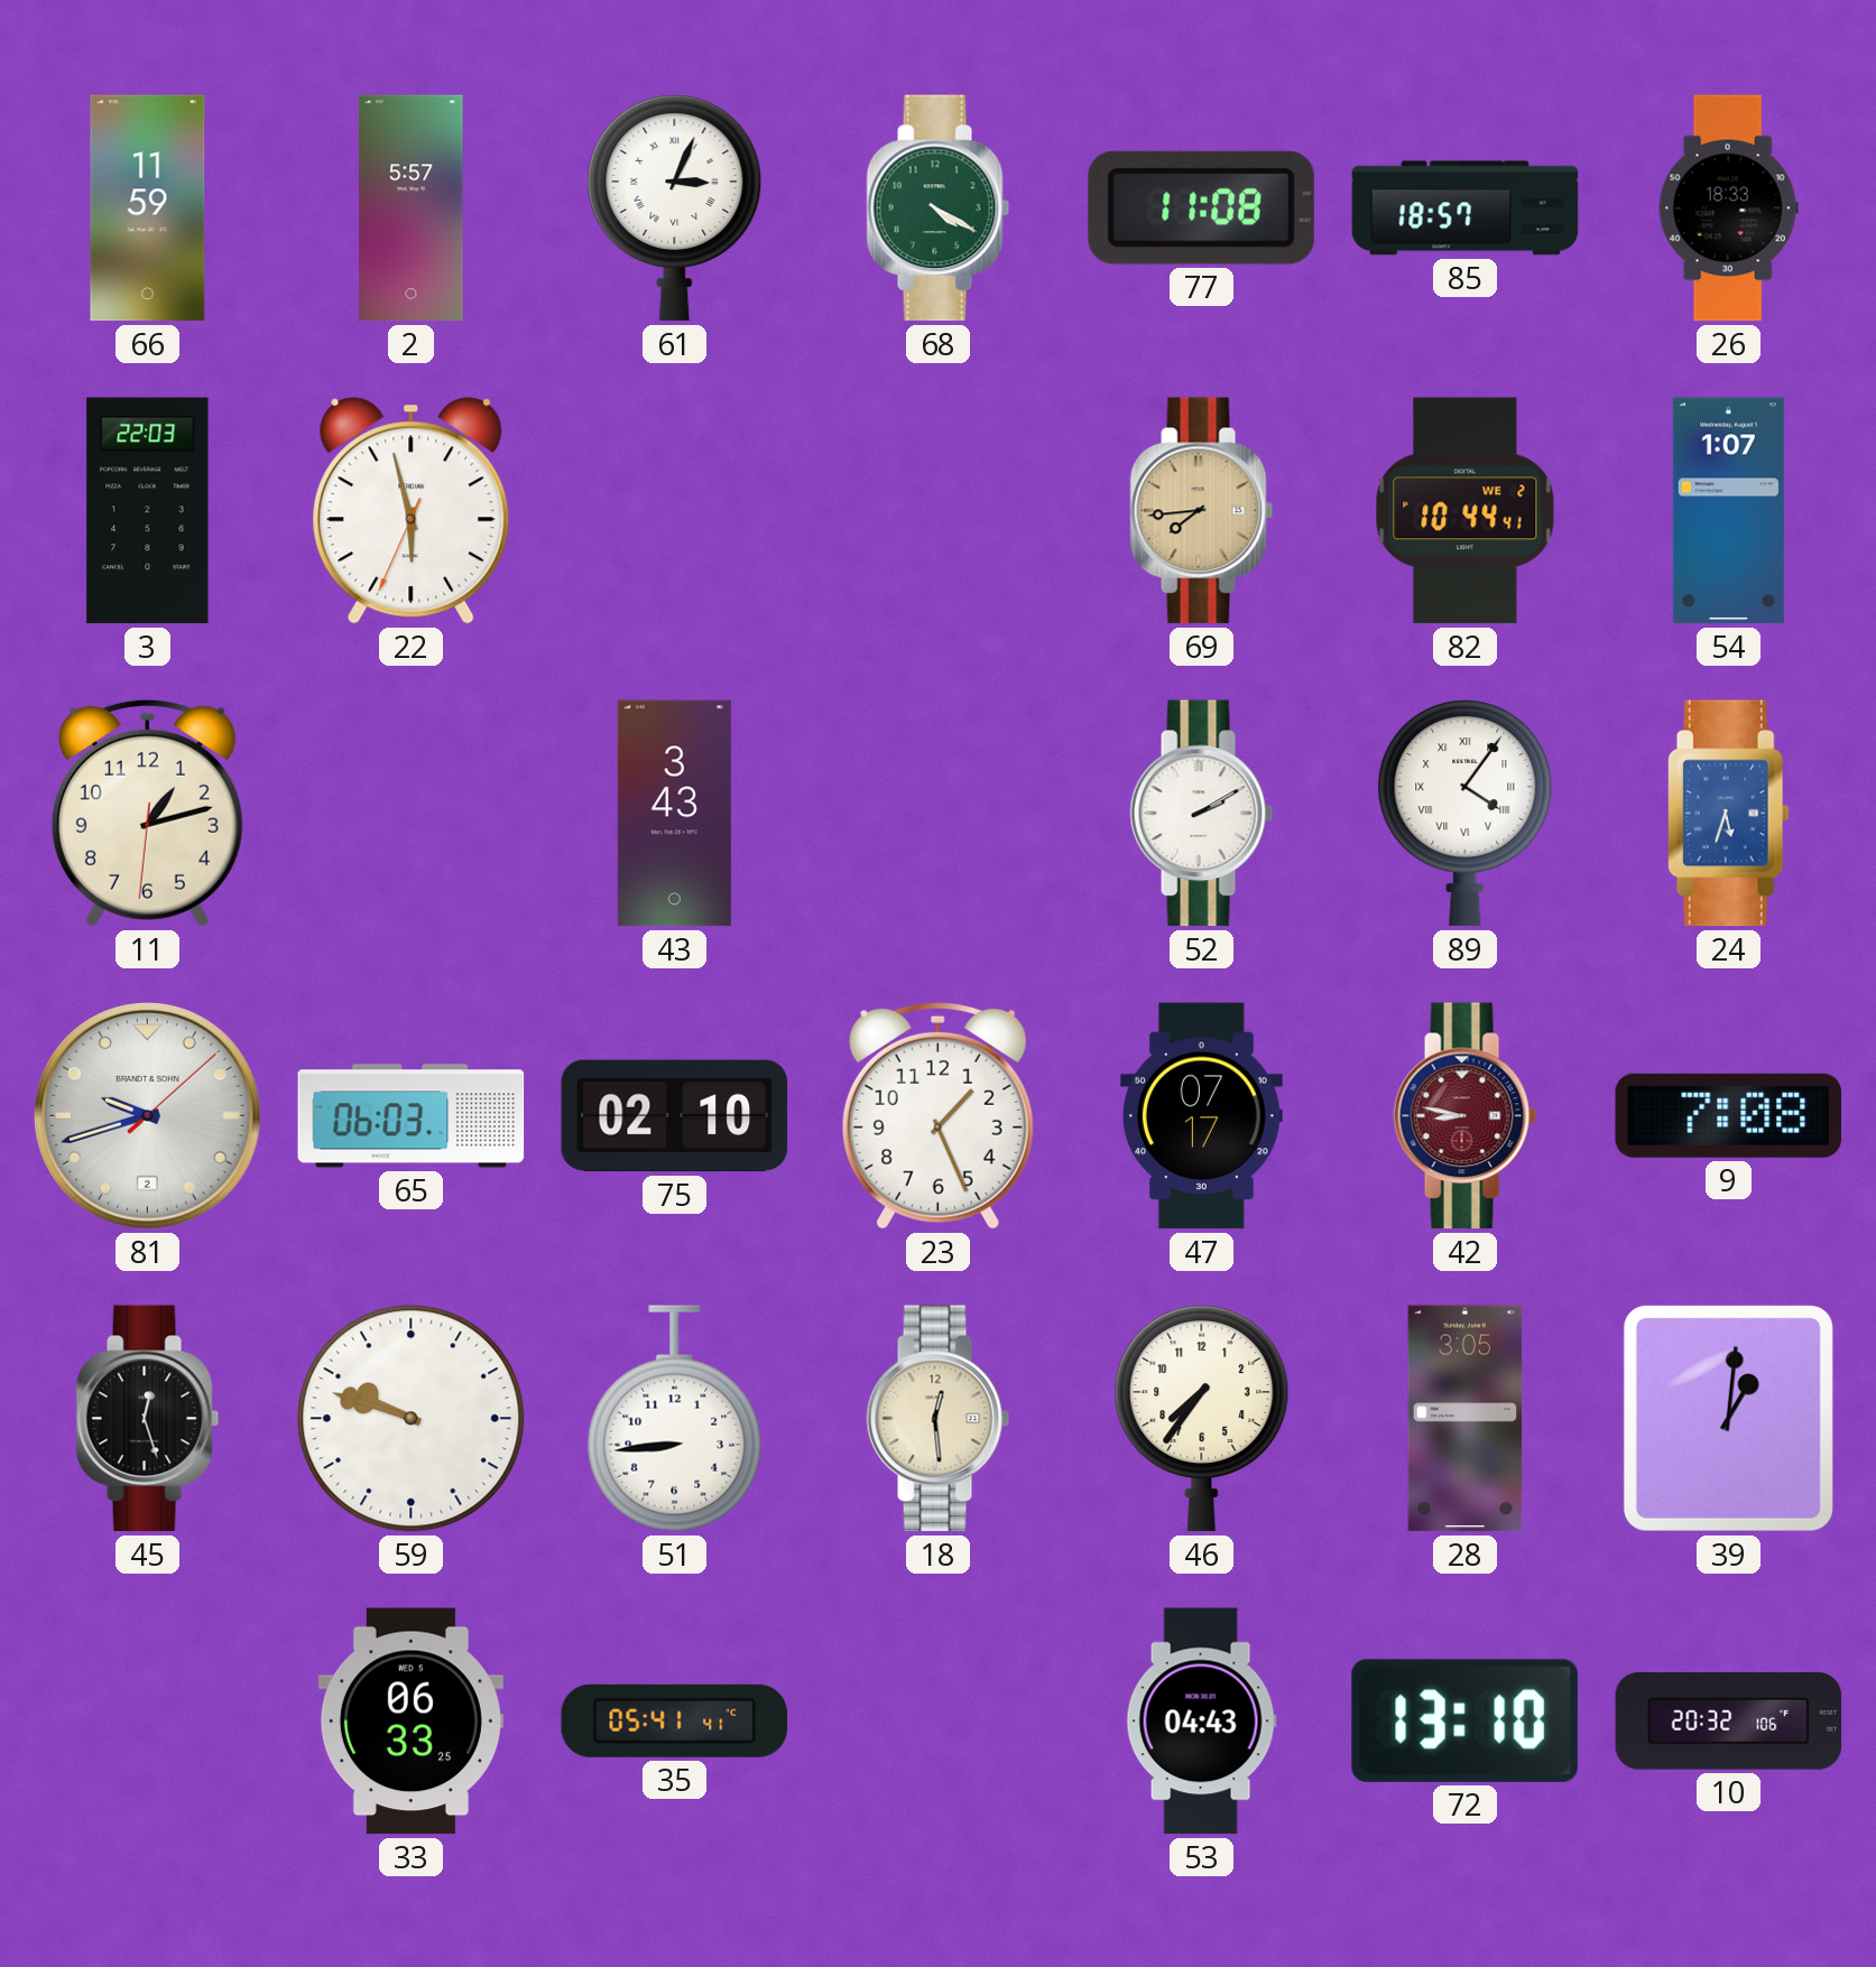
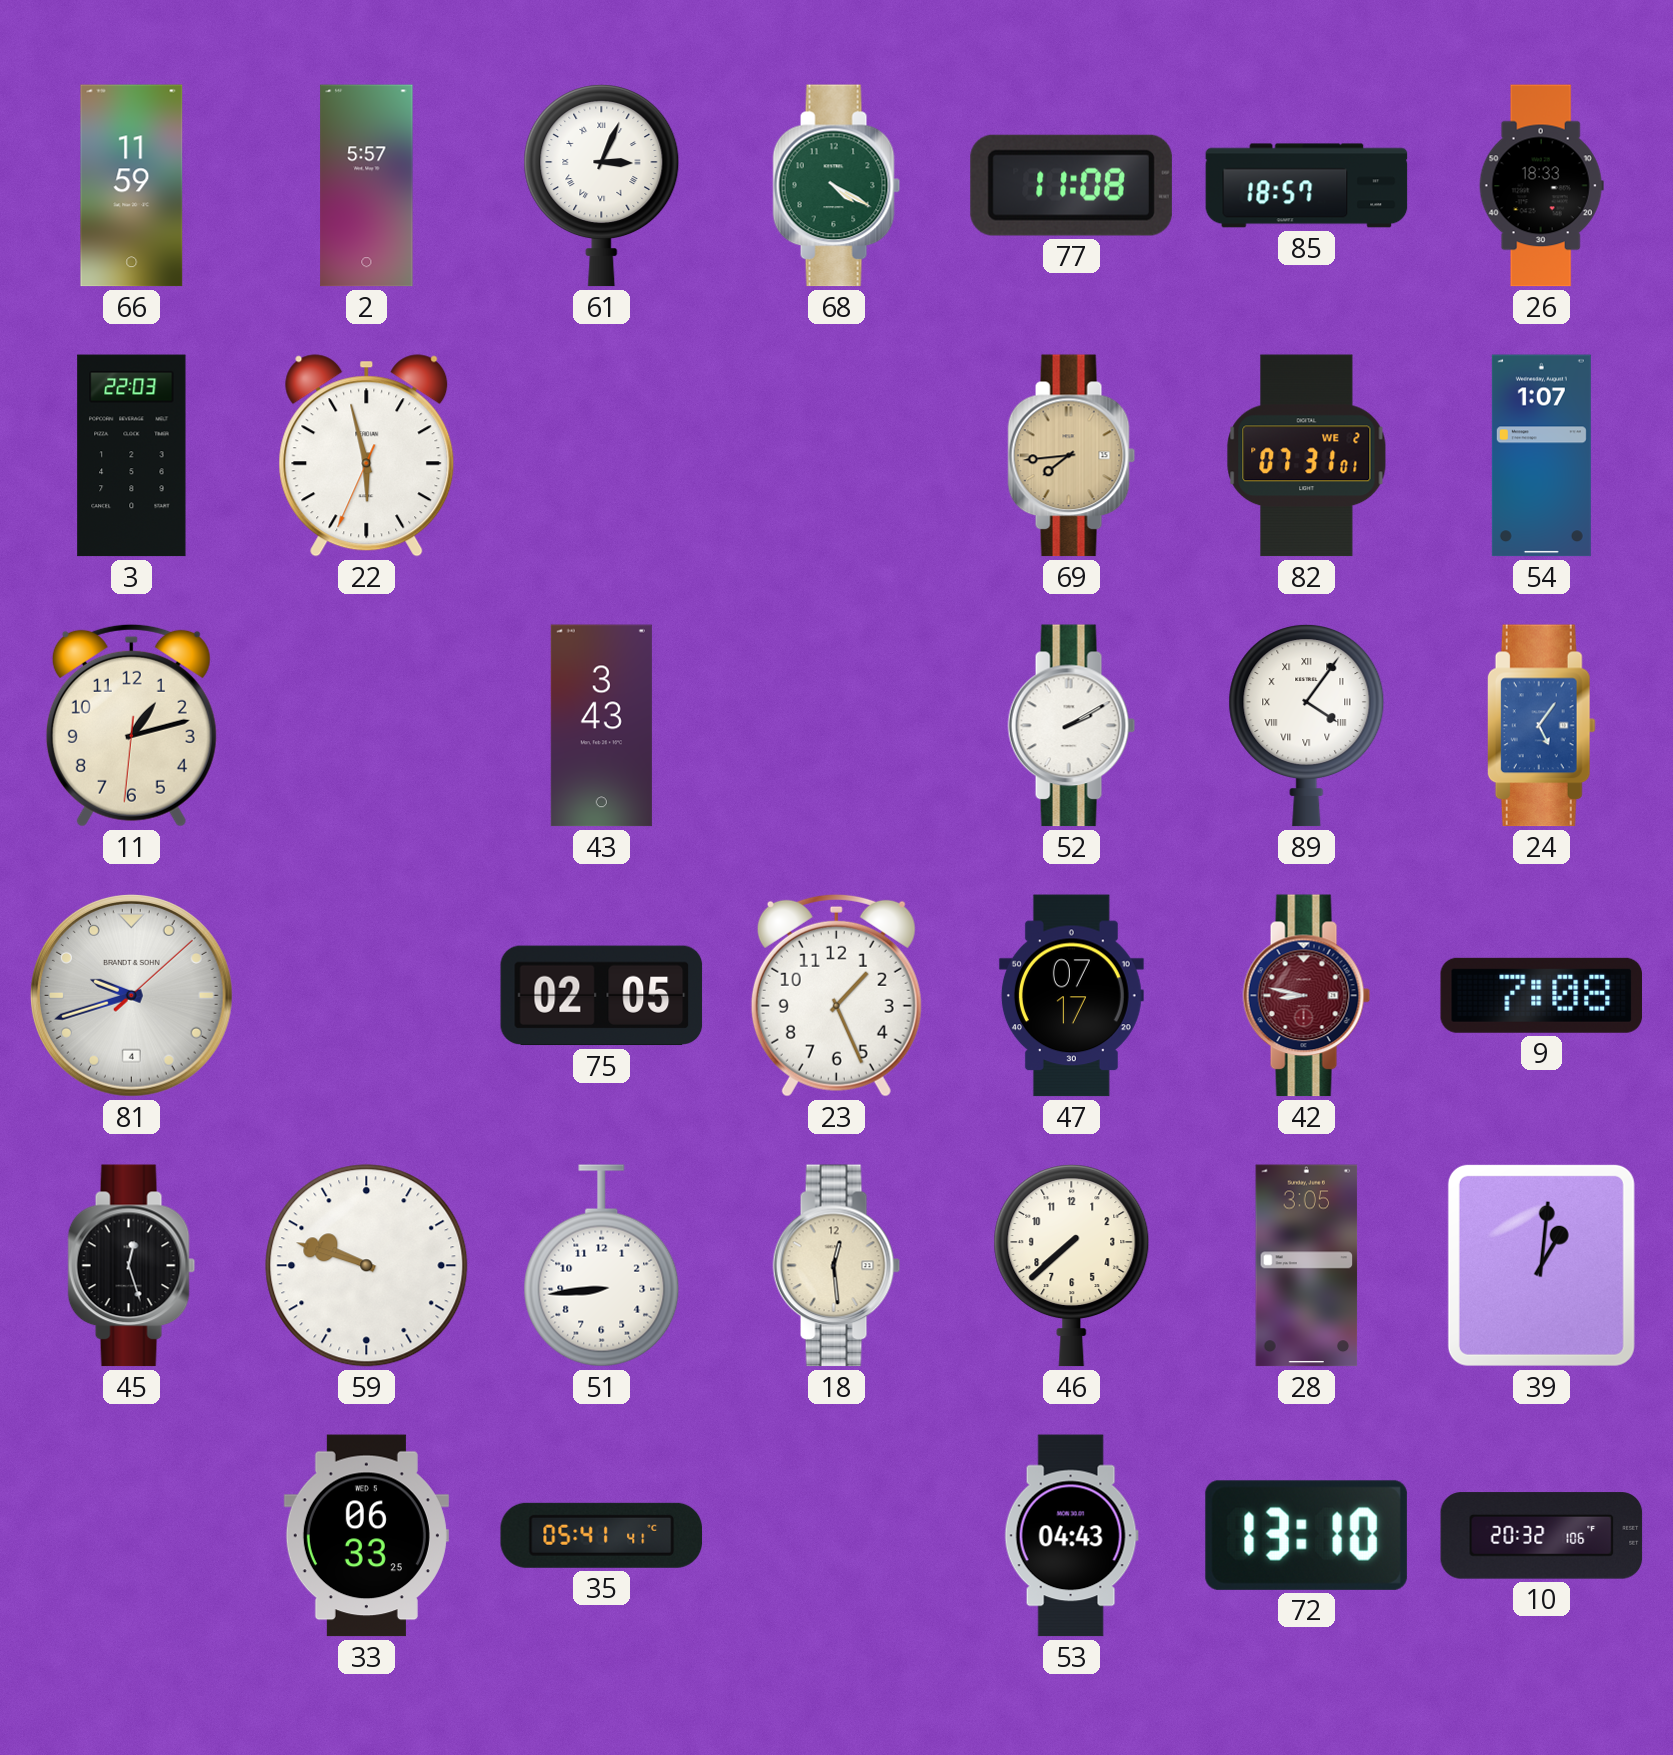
82: 10:44 -> 07:31 (1307, 456)
24: 5:33 -> 5:06 (1541, 726)
81 date: 2 -> 4 (131, 995)
65: 06:03 -> none (412, 1116)
75: 02:10 -> 02:05 (602, 996)
46: 7:36 -> 7:38 (1072, 1265)
